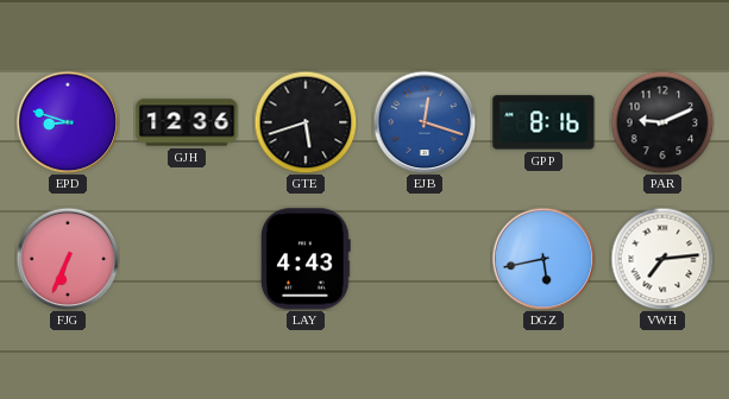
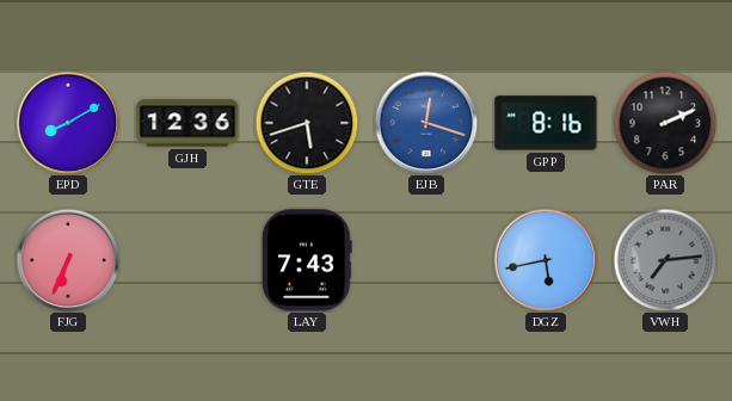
EPD: 8:48 -> 8:10 (68, 123)
PAR: 9:11 -> 2:11 (665, 123)
LAY: 4:43 -> 7:43 (307, 260)
VWH dial: white -> grey (665, 260)
